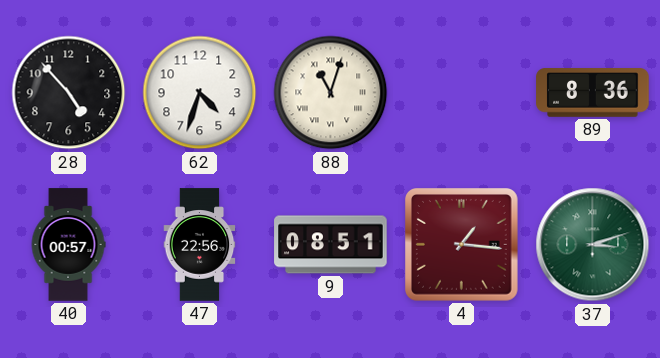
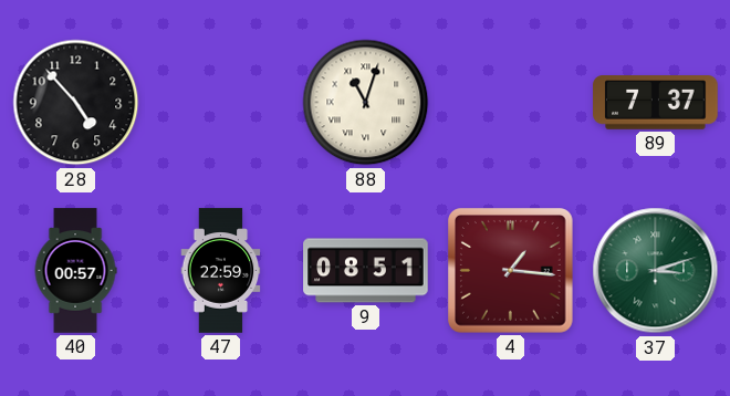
62: 4:33 -> none (200, 93)
89: 8:36 -> 7:37 (656, 103)
47: 22:56 -> 22:59 (221, 271)
